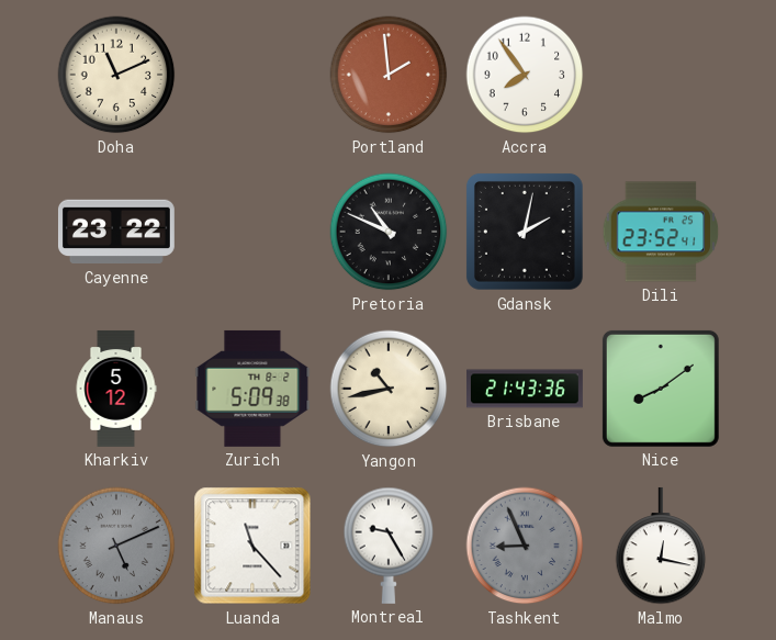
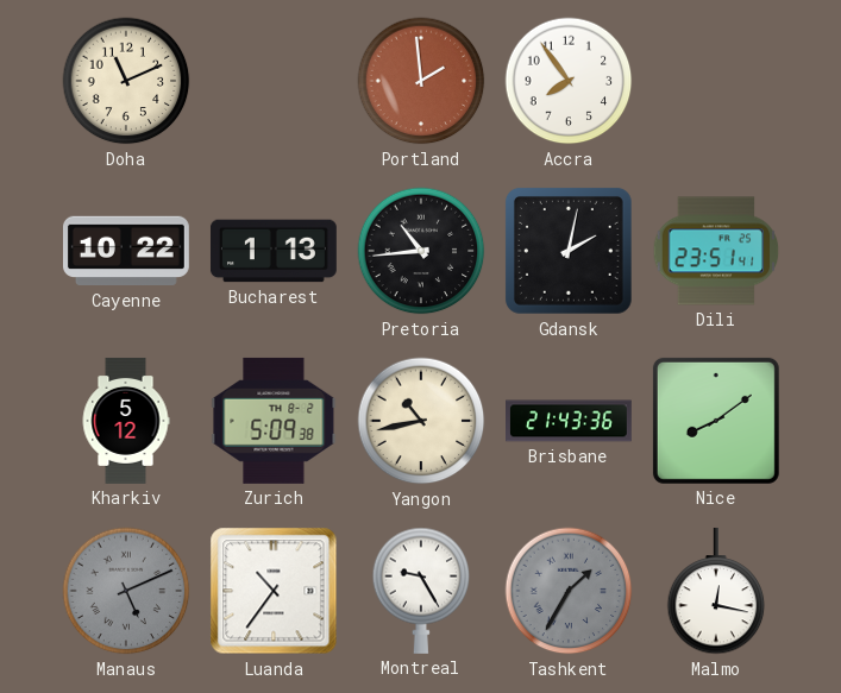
Cayenne: 23:22 -> 10:22 (126, 251)
Bucharest: none -> 1:13 (274, 251)
Pretoria: 10:49 -> 10:44 (421, 251)
Dili: 23:52 -> 23:51 (716, 251)
Luanda: 11:23 -> 10:36 (274, 591)
Tashkent: 8:56 -> 1:35 (569, 591)
